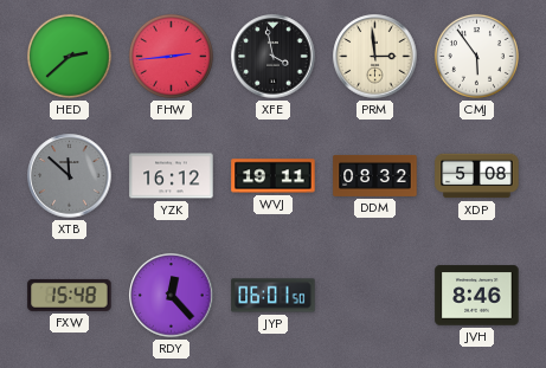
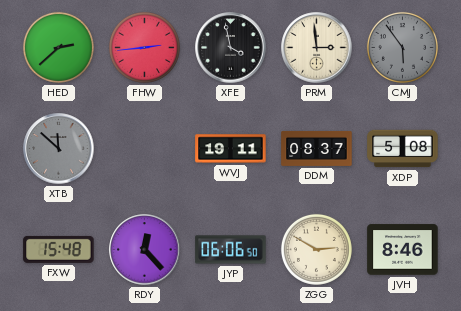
CMJ dial: white -> grey (402, 47)
YZK: 16:12 -> none (172, 176)
DDM: 08:32 -> 08:37 (317, 148)
JYP: 06:01 -> 06:06 (231, 250)
ZGG: none -> 2:50 (316, 249)
